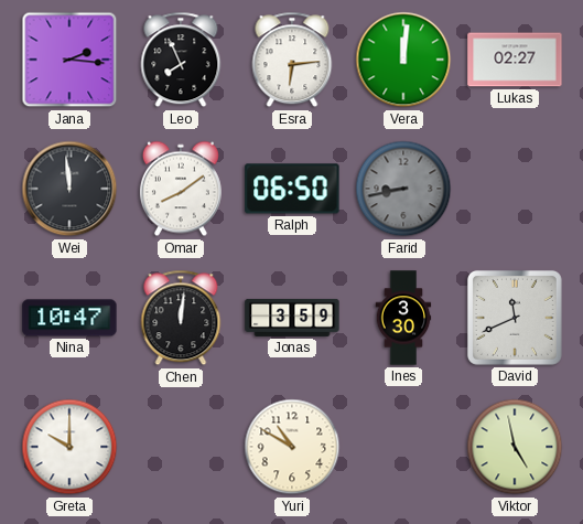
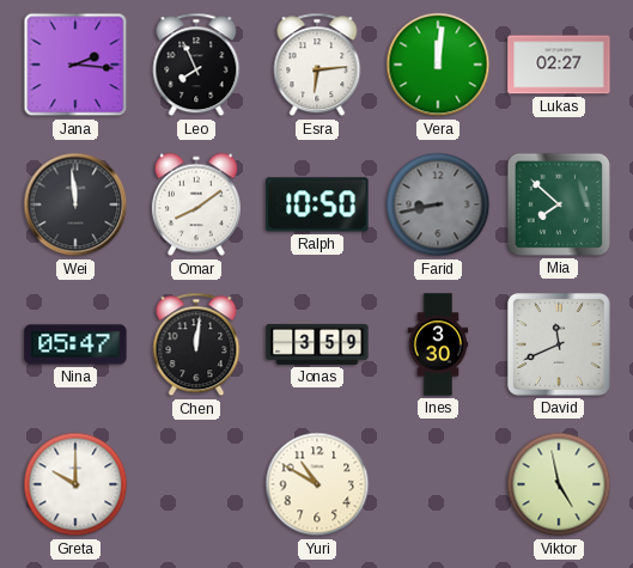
Ralph: 06:50 -> 10:50 (317, 204)
Mia: none -> 7:52 (559, 204)
Nina: 10:47 -> 05:47 (75, 344)
